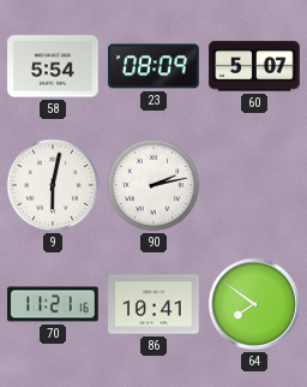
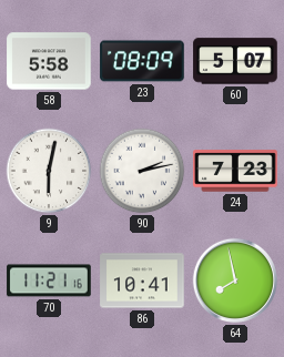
58: 5:54 -> 5:58 (49, 61)
24: none -> 7:23 (235, 171)
64: 7:51 -> 7:58 (235, 280)
